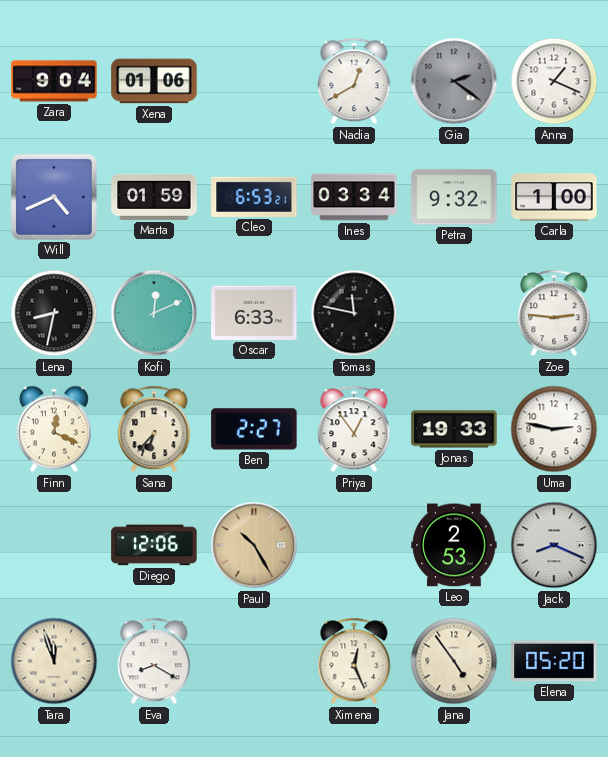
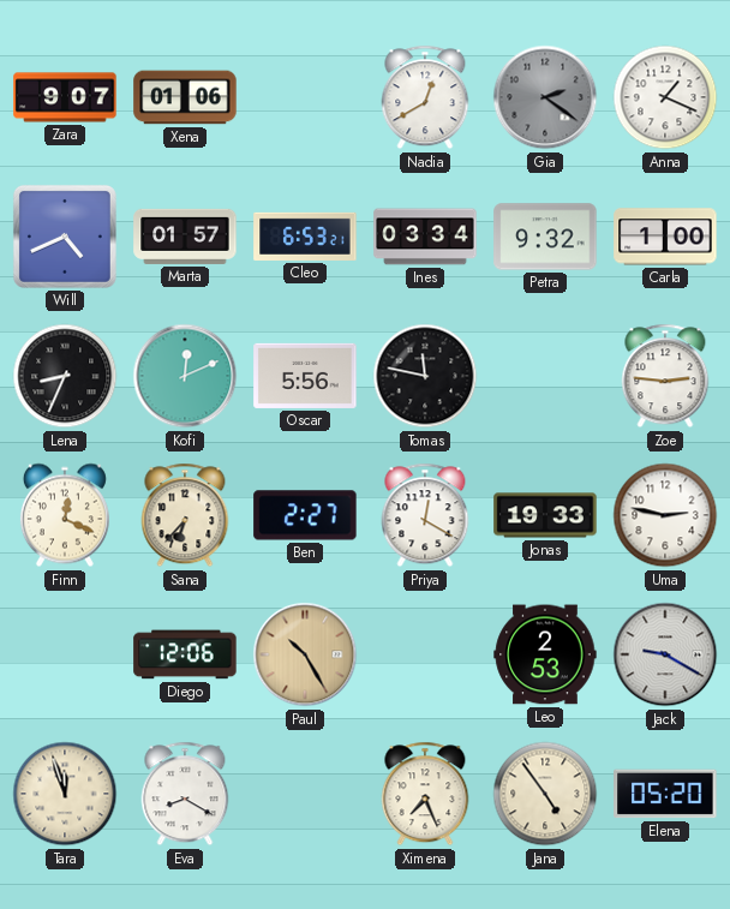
Zara: 9:04 -> 9:07 (65, 97)
Marta: 01:59 -> 01:57 (185, 237)
Lena: 8:32 -> 8:34 (65, 376)
Oscar: 6:33 -> 5:56 (305, 376)
Priya: 12:54 -> 12:20 (425, 515)
Jack: 8:19 -> 9:20 (665, 654)
Ximena: 12:26 -> 7:26 (425, 794)
